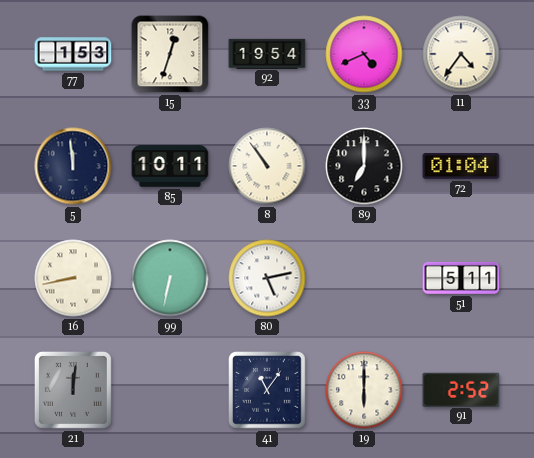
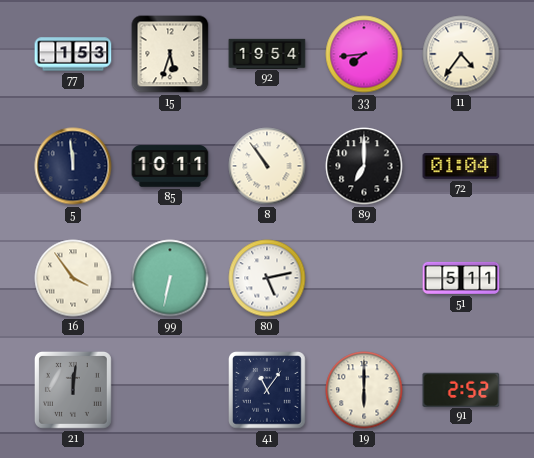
15: 12:33 -> 5:33 (170, 54)
33: 4:41 -> 7:44 (364, 54)
16: 8:43 -> 3:54 (73, 278)
